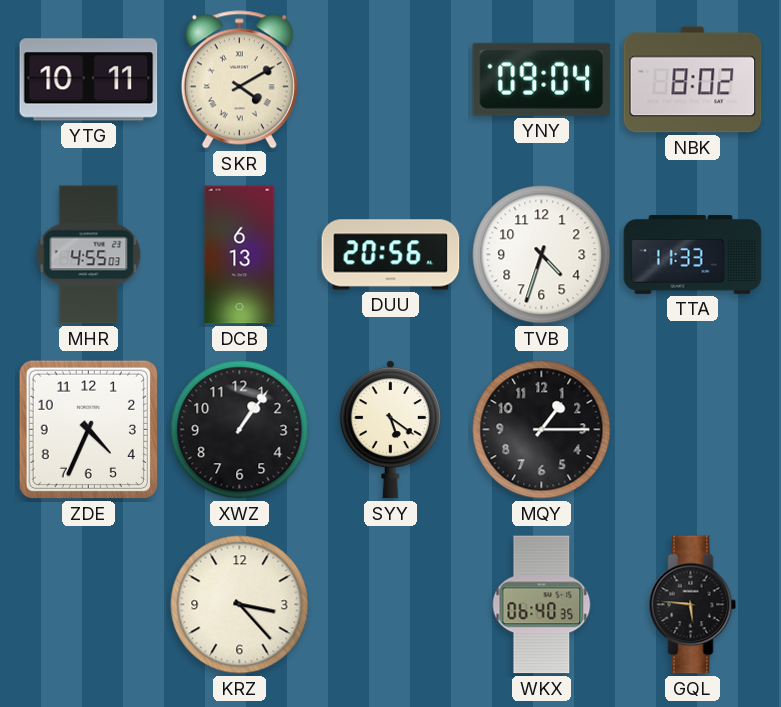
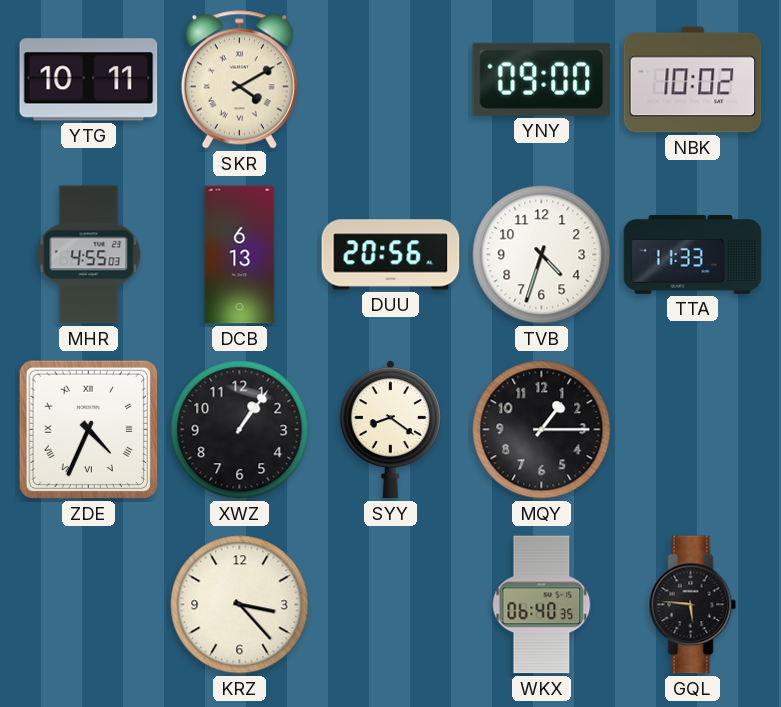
YNY: 09:04 -> 09:00 (542, 79)
NBK: 8:02 -> 10:02 (693, 80)
ZDE numerals: Arabic -> Roman (88, 429)
SYY: 5:21 -> 8:21 (390, 429)
